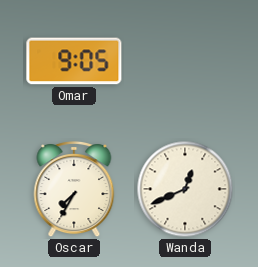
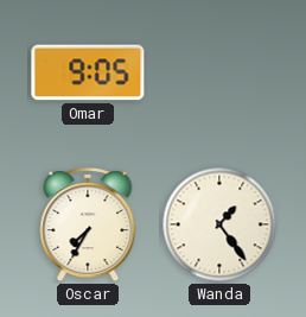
Wanda: 12:41 -> 1:24 (219, 224)
